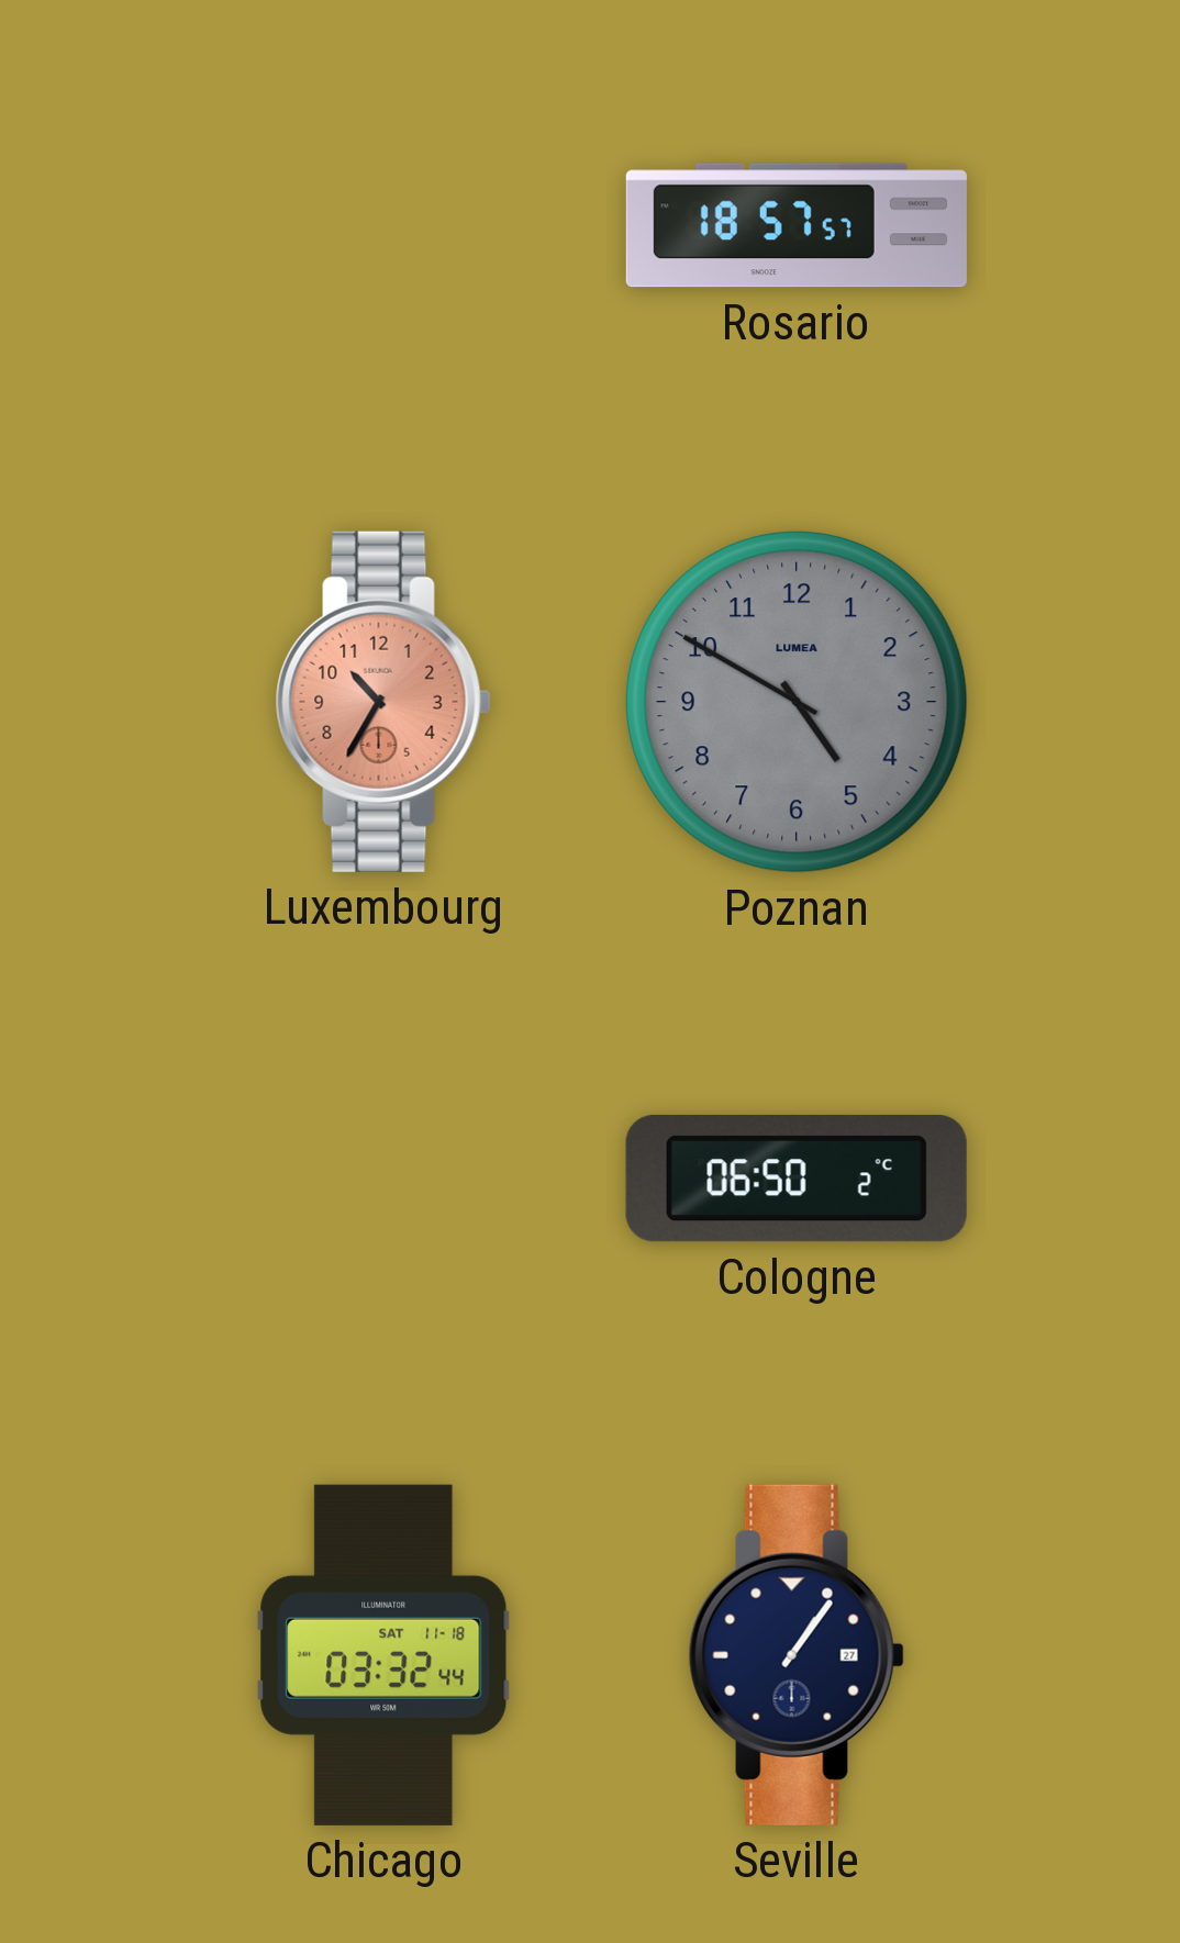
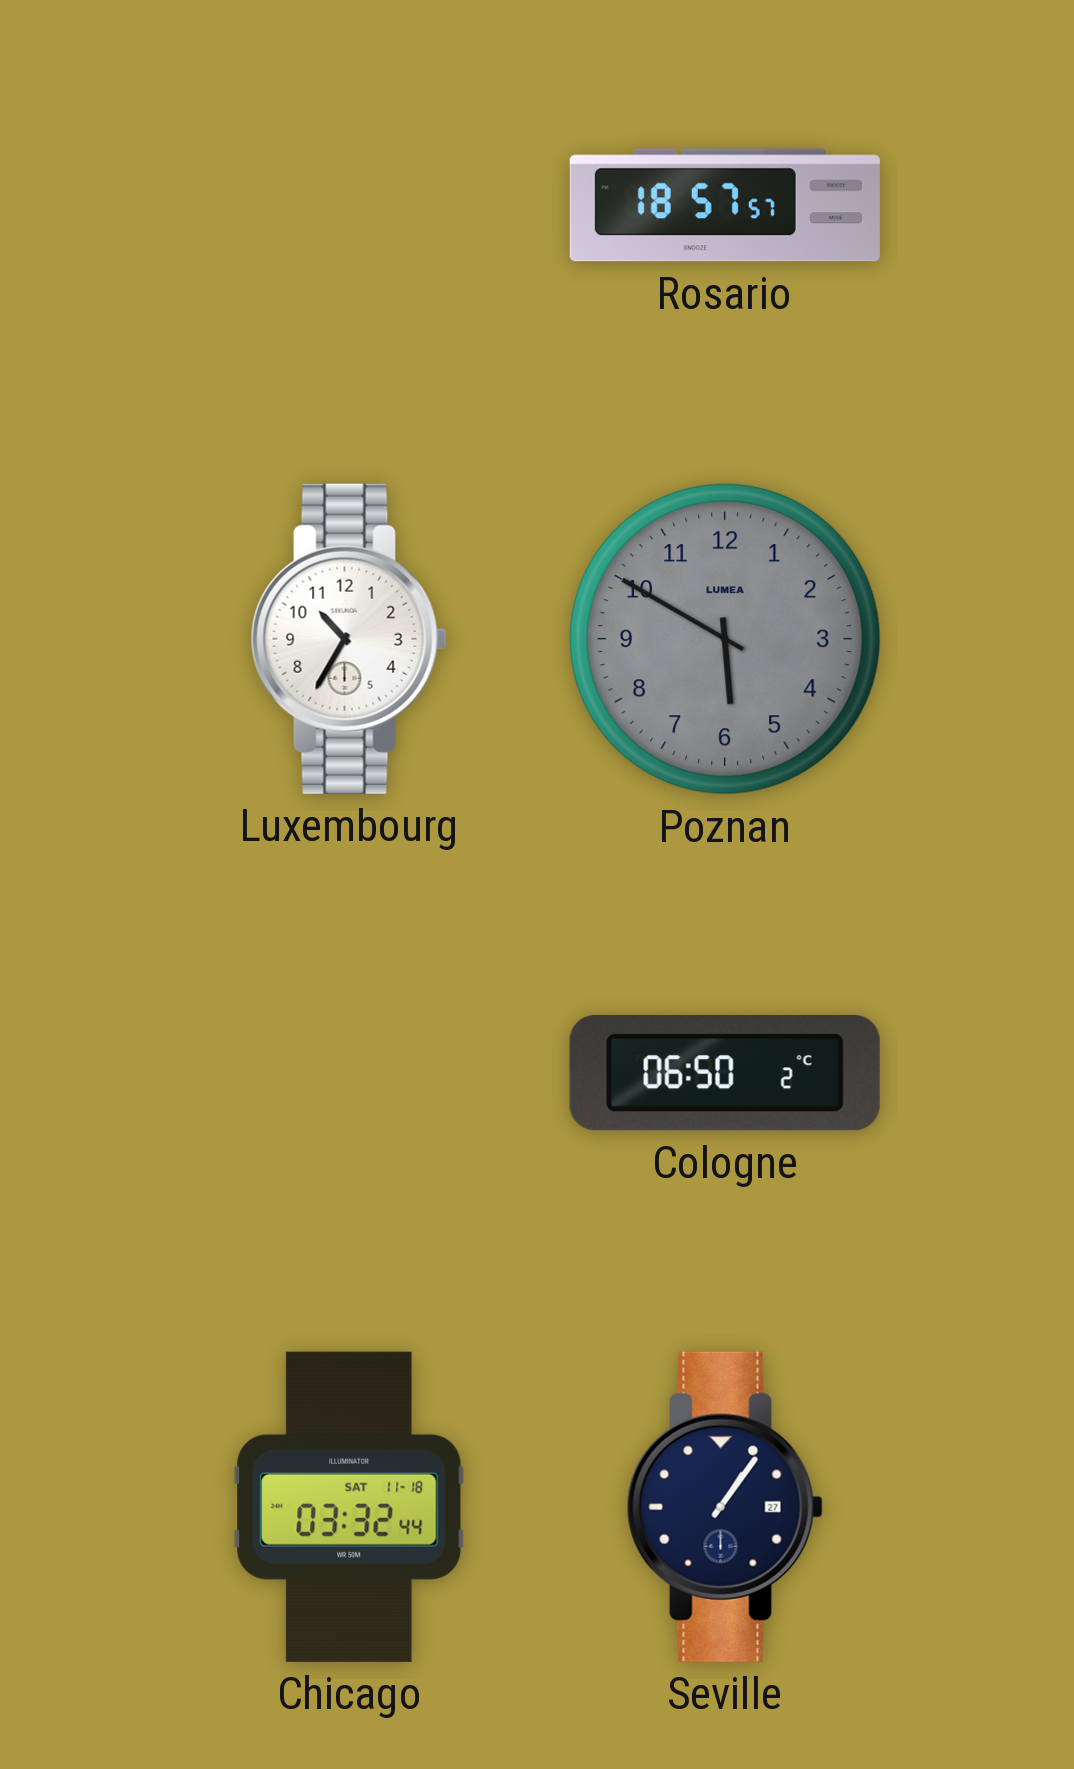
Luxembourg dial: salmon -> white (349, 639)
Poznan: 4:50 -> 5:50 (725, 639)
